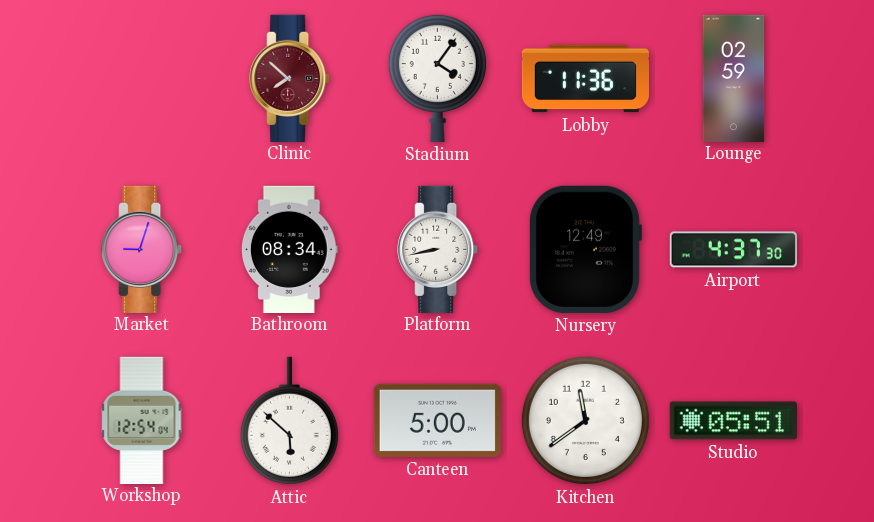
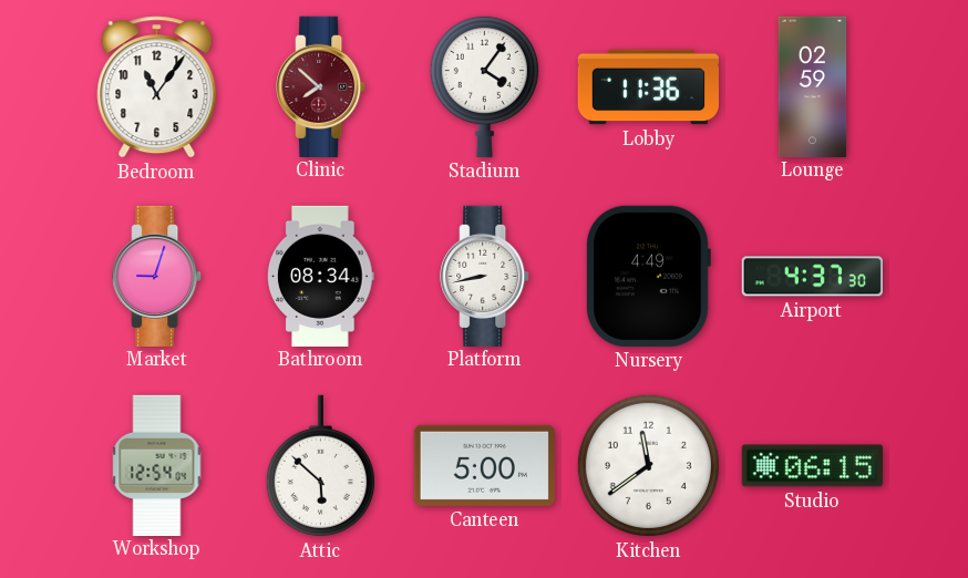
Bedroom: none -> 11:06 (157, 87)
Nursery: 12:49 -> 4:49 (648, 276)
Studio: 05:51 -> 06:15 (812, 466)
